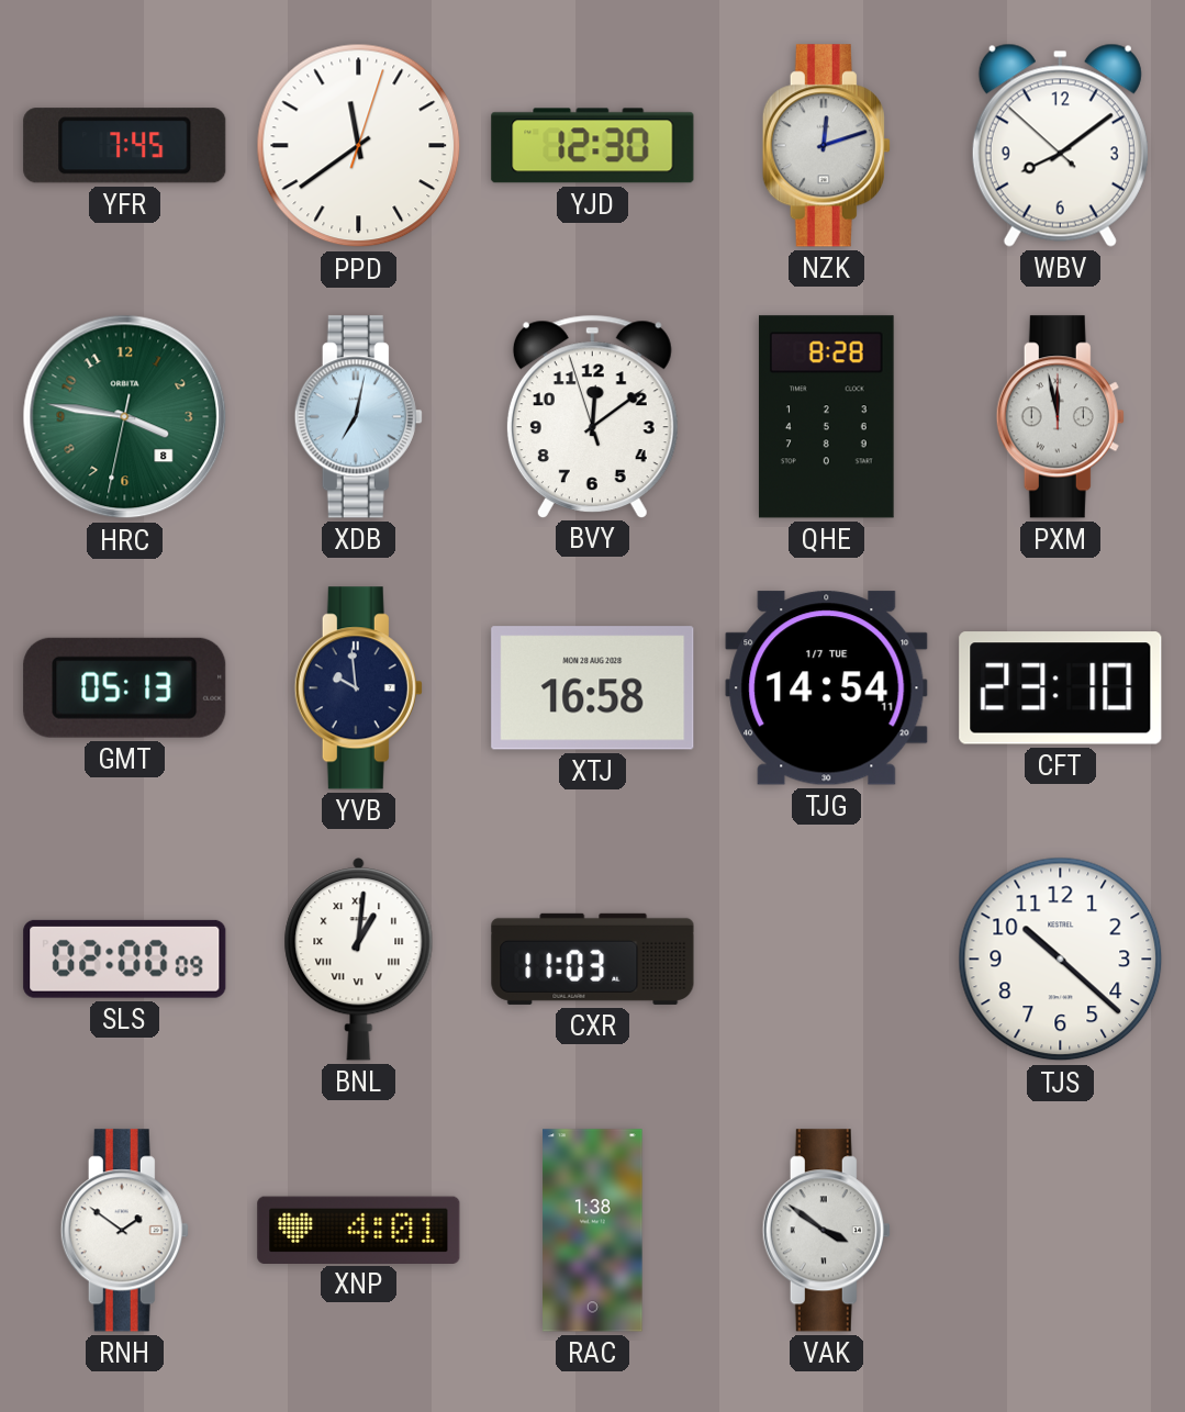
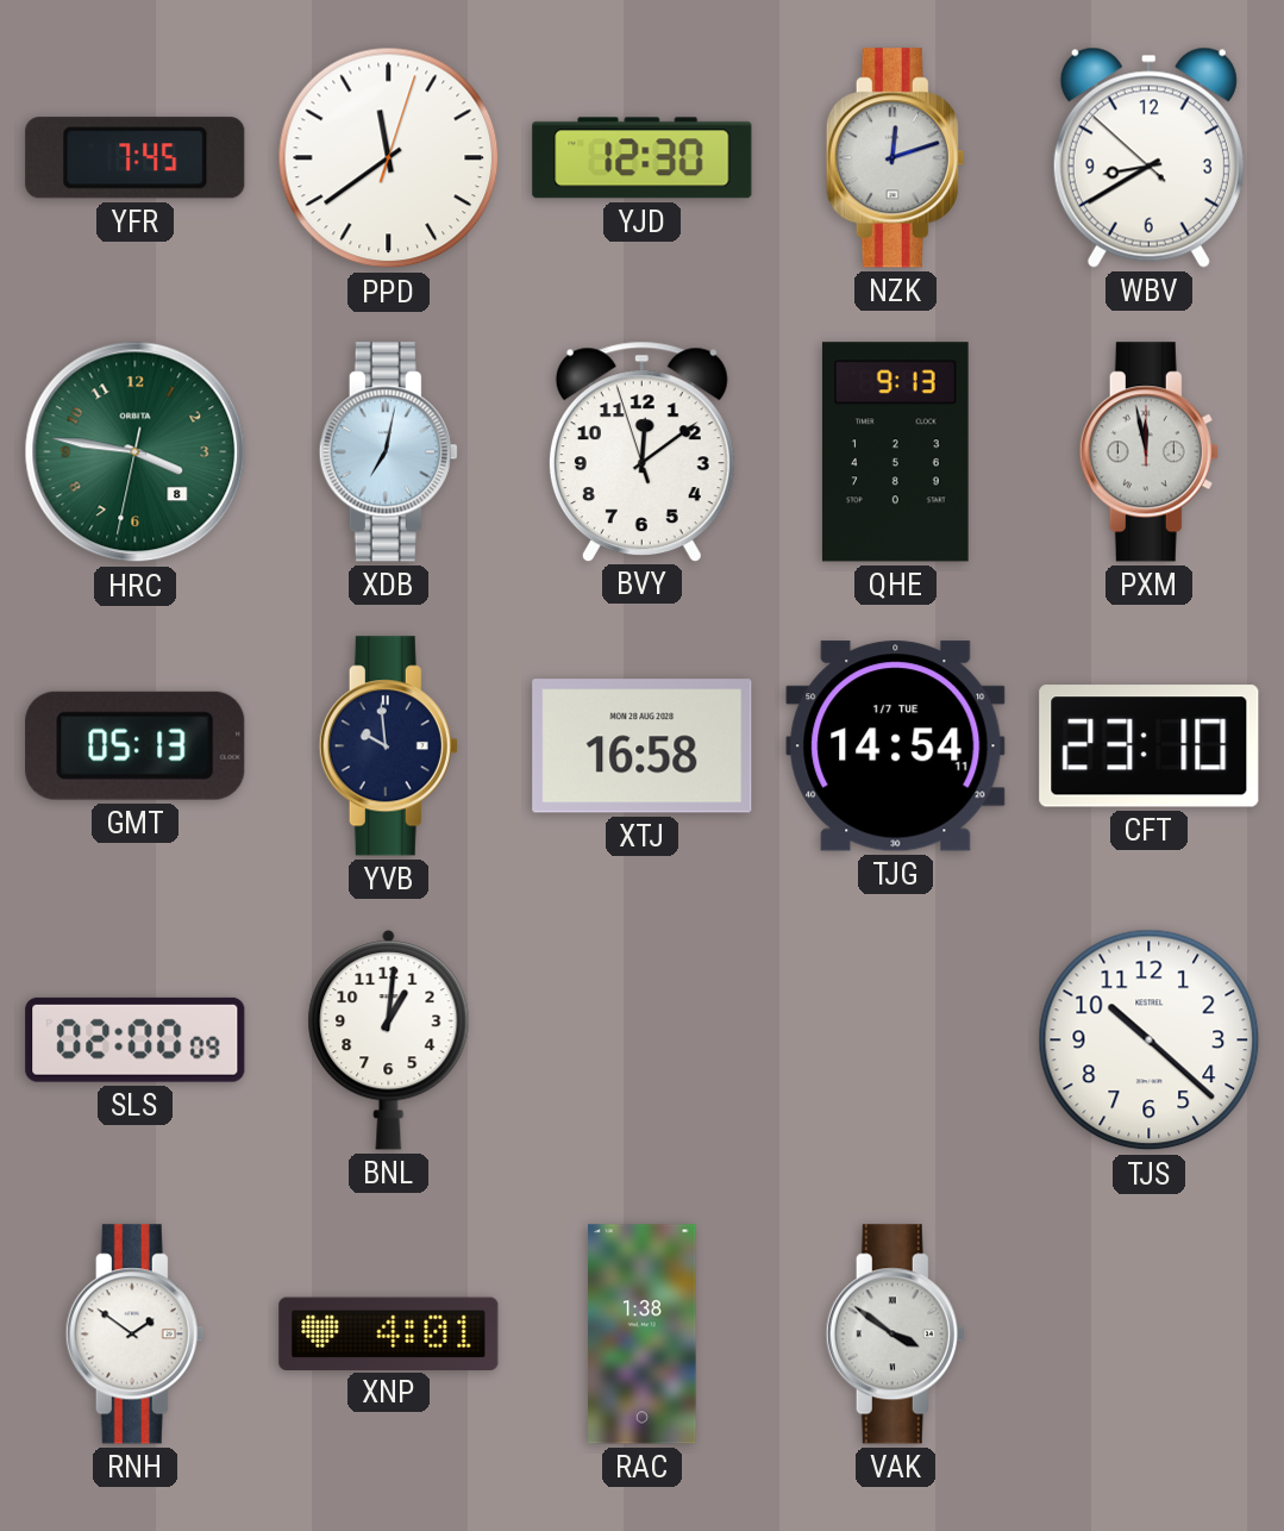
WBV: 8:08 -> 8:39 (1148, 157)
QHE: 8:28 -> 9:13 (895, 452)
BNL numerals: Roman -> Arabic (389, 1041)
CXR: 11:03 -> none (593, 959)
